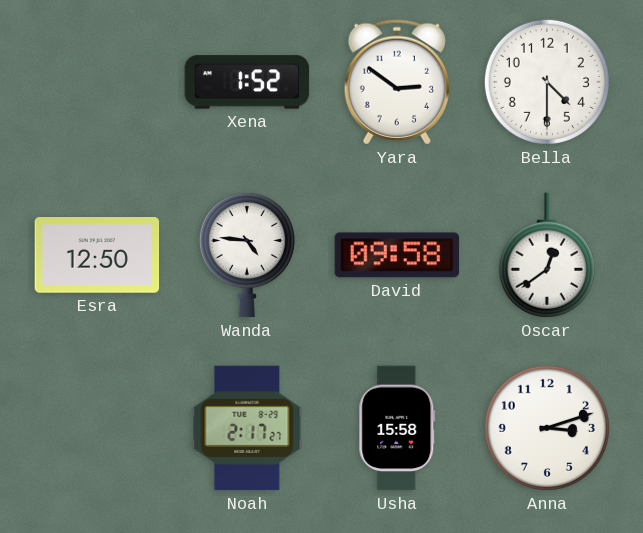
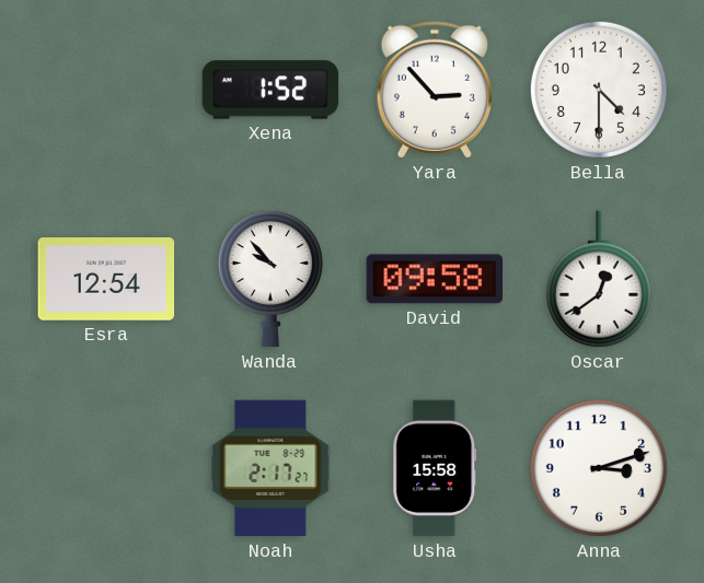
Yara: 2:51 -> 2:53 (435, 90)
Esra: 12:50 -> 12:54 (106, 280)
Wanda: 4:46 -> 9:53 (270, 279)
